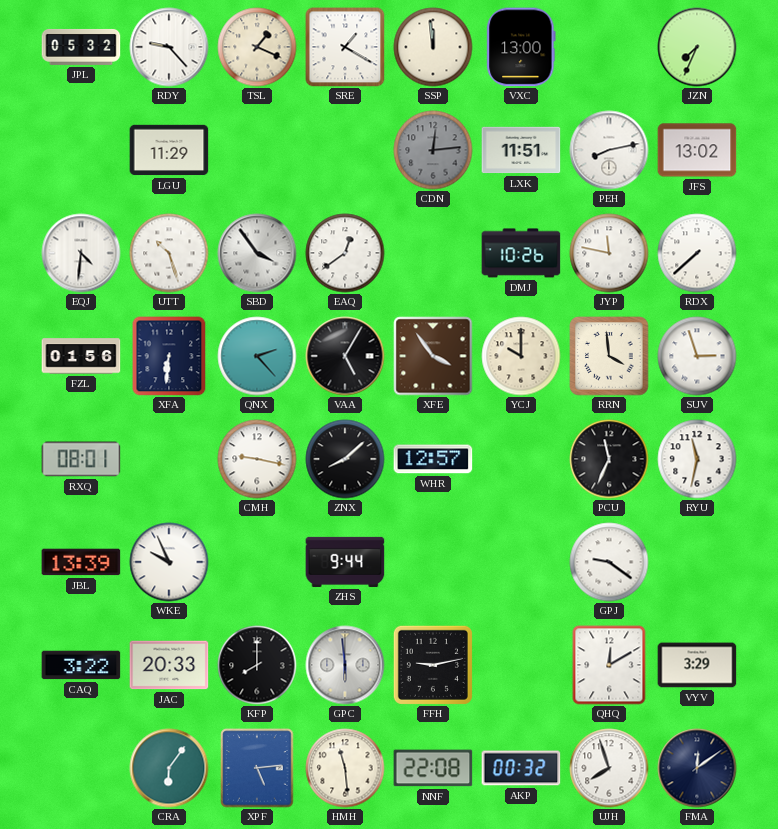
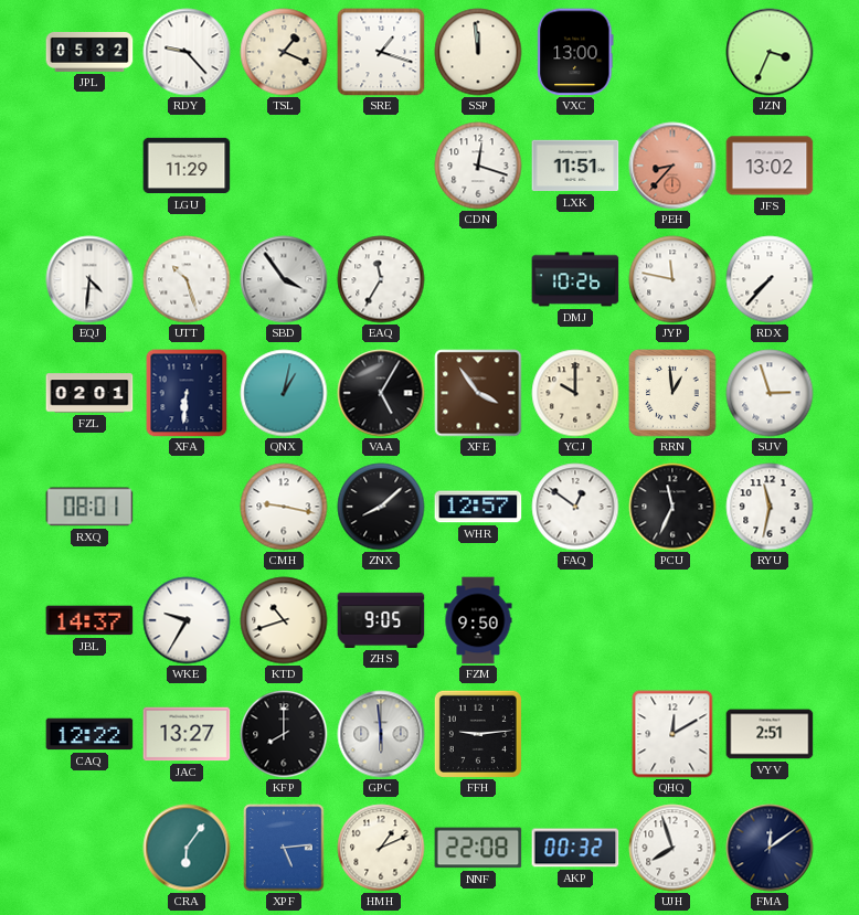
SRE: 1:20 -> 1:18 (381, 52)
JZN: 7:34 -> 3:34 (770, 52)
CDN: 12:14 -> 12:18 (478, 166)
CDN dial: grey -> white (478, 166)
PEH: 8:13 -> 8:37 (672, 166)
PEH dial: white -> salmon (672, 166)
EAQ: 12:39 -> 11:35 (381, 279)
RDX: 7:38 -> 7:37 (770, 279)
FZL: 01:56 -> 02:01 (89, 393)
QNX: 2:23 -> 1:02 (284, 393)
RRN: 3:59 -> 12:59 (672, 393)
FAQ: none -> 12:51 (575, 507)
JBL: 13:39 -> 14:37 (89, 620)
WKE: 9:56 -> 9:35 (187, 620)
KTD: none -> 10:42 (284, 620)
ZHS: 9:44 -> 9:05 (381, 620)
FZM: none -> 9:50 (478, 620)
GPJ: 9:21 -> none (609, 562)
CAQ: 3:22 -> 12:22 (89, 734)
JAC: 20:33 -> 13:27 (187, 734)
FFH: 9:13 -> 9:14 (478, 734)
VYV: 3:29 -> 2:51 (770, 734)
HMH: 11:29 -> 1:11 (381, 848)
